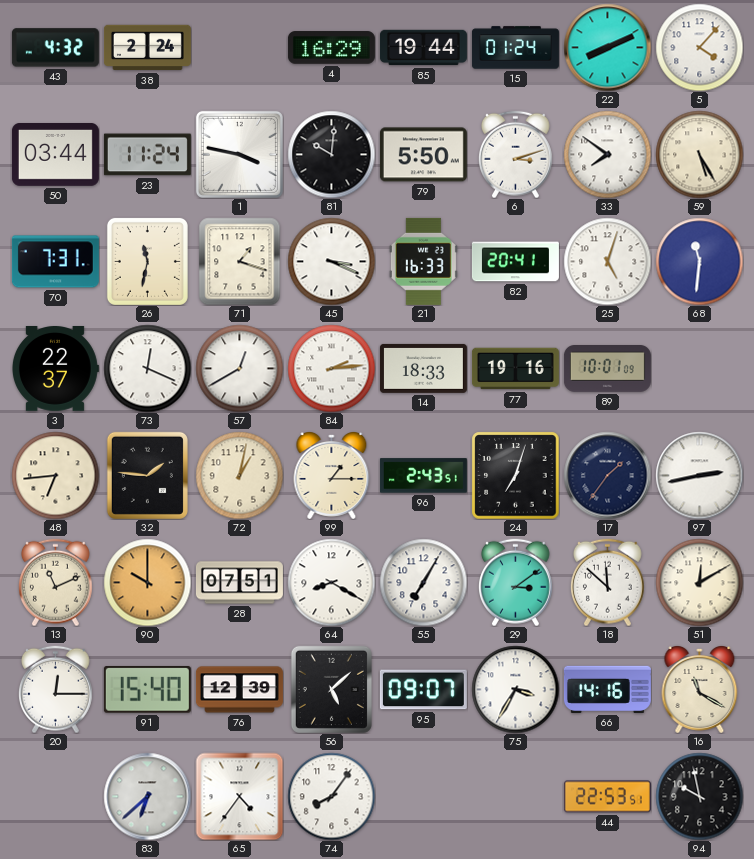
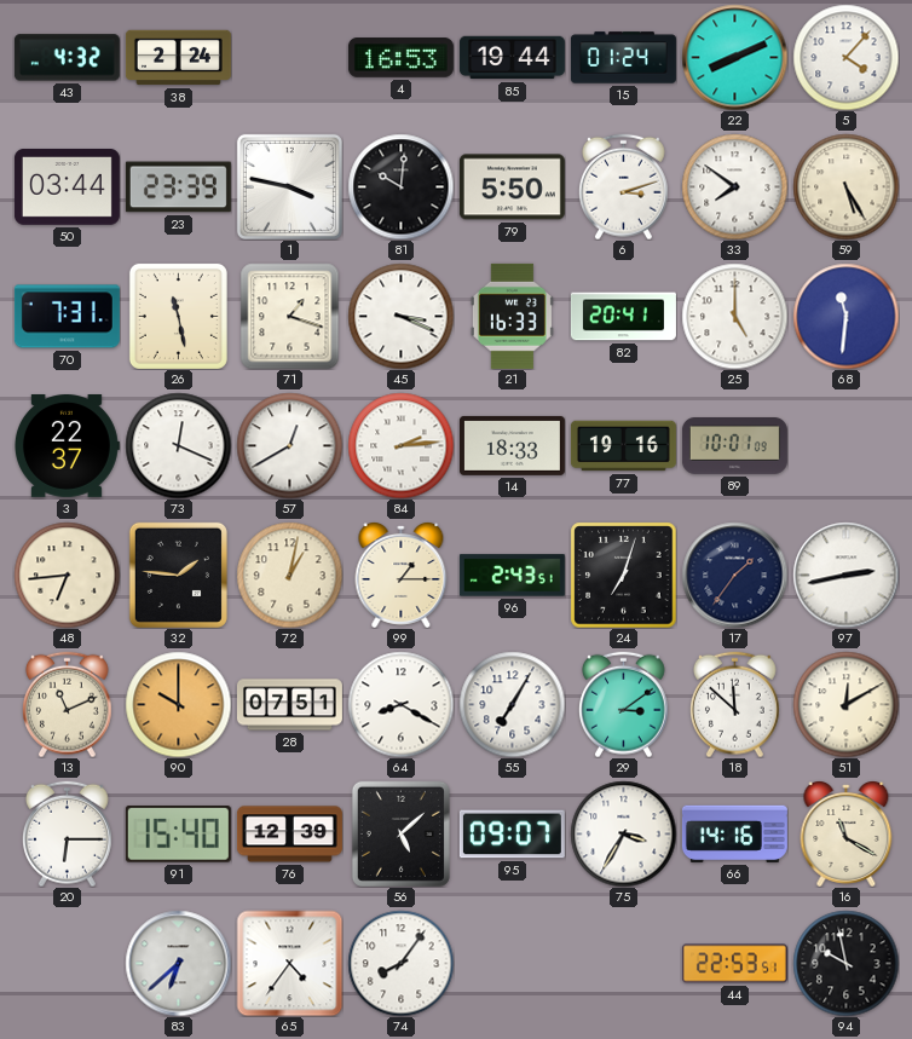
4: 16:29 -> 16:53 (400, 58)
23: 11:24 -> 23:39 (178, 187)
26: 11:32 -> 11:28 (178, 316)
25: 5:03 -> 5:00 (734, 316)
20: 12:15 -> 6:15 (67, 833)
